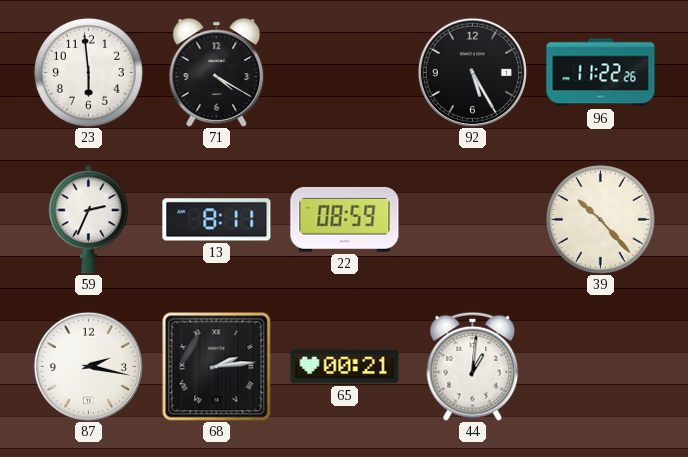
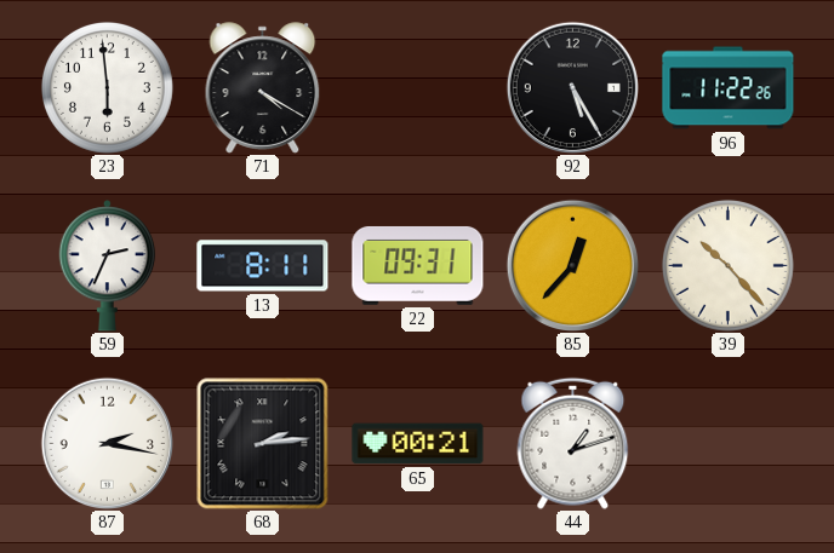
22: 08:59 -> 09:31 (418, 265)
85: none -> 12:37 (572, 265)
44: 1:01 -> 1:12 (573, 443)
